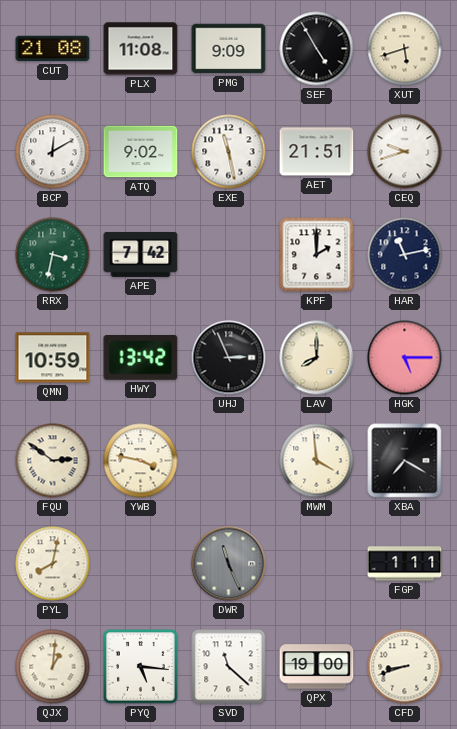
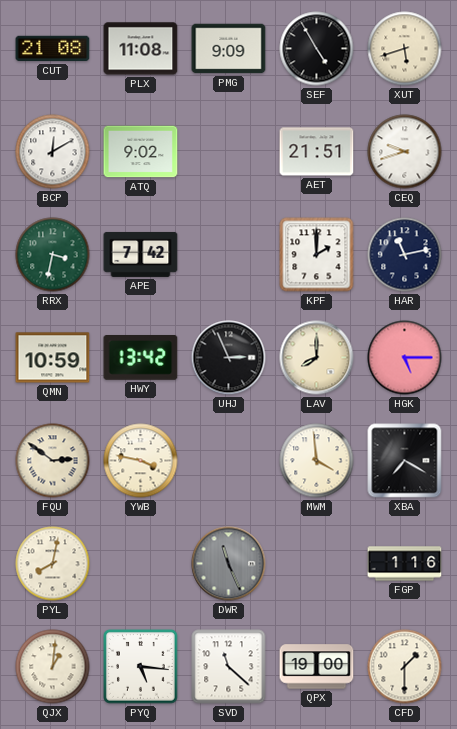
EXE: 11:28 -> none (229, 152)
FGP: 1:11 -> 1:16 (405, 564)
CFD: 8:42 -> 1:30 (405, 667)
